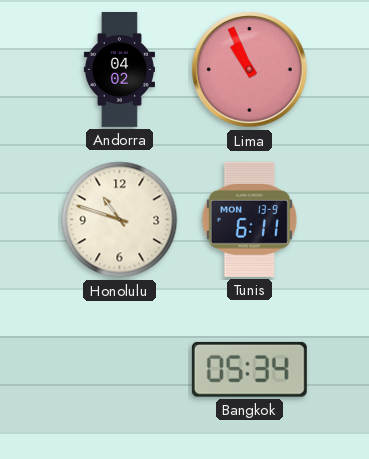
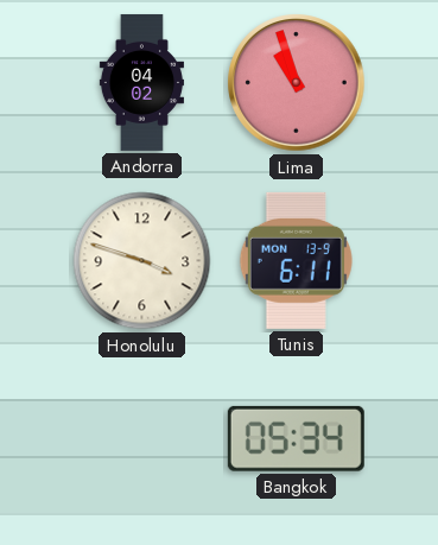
Lima: 10:56 -> 10:57 (297, 83)
Honolulu: 10:48 -> 3:48 (142, 261)
